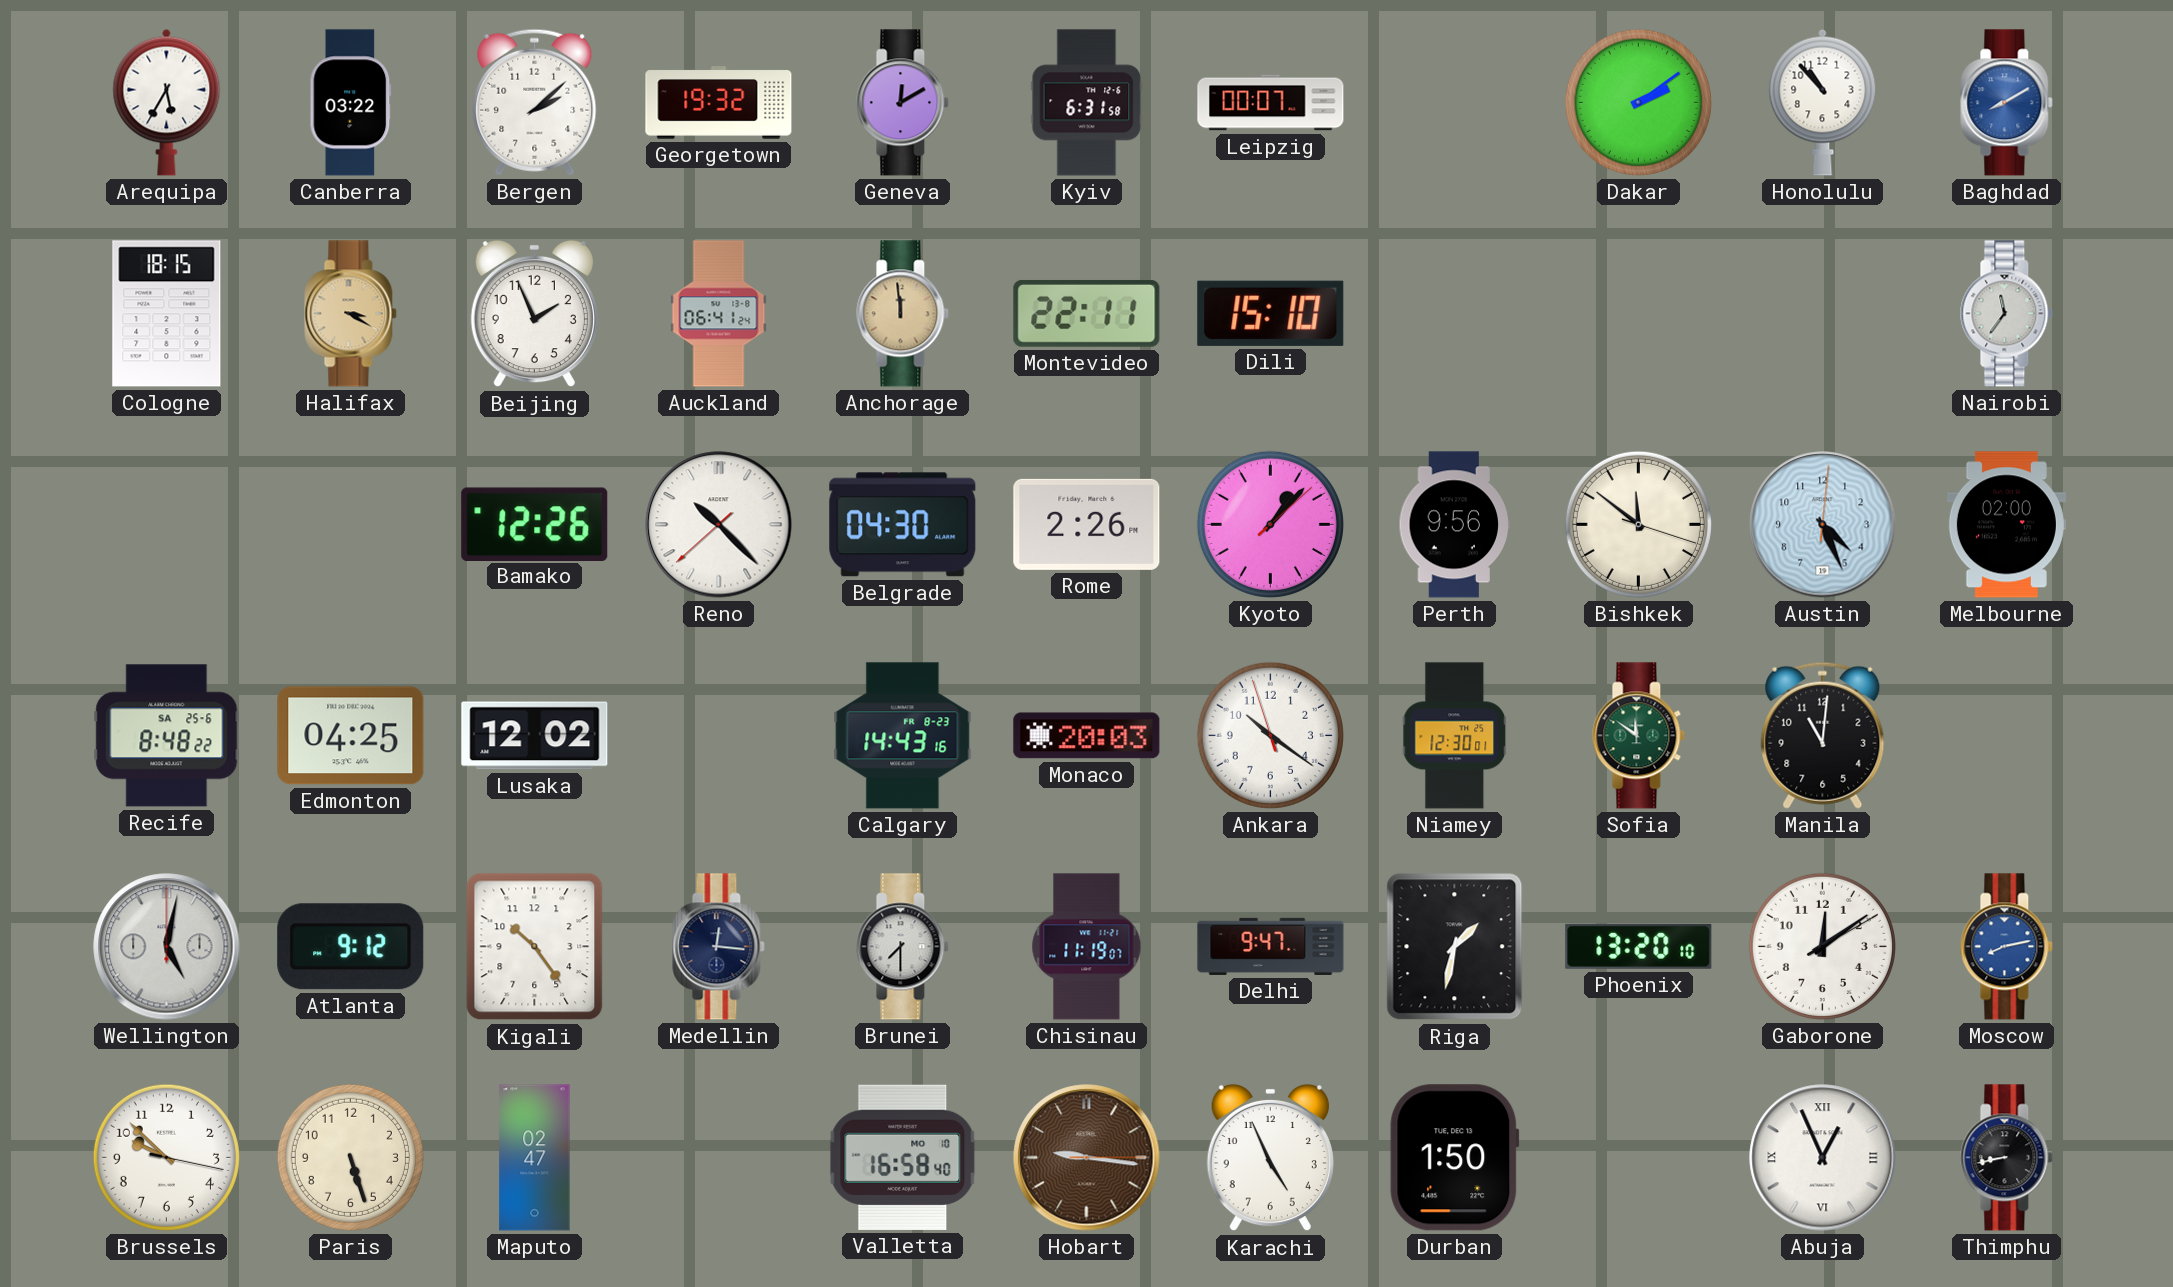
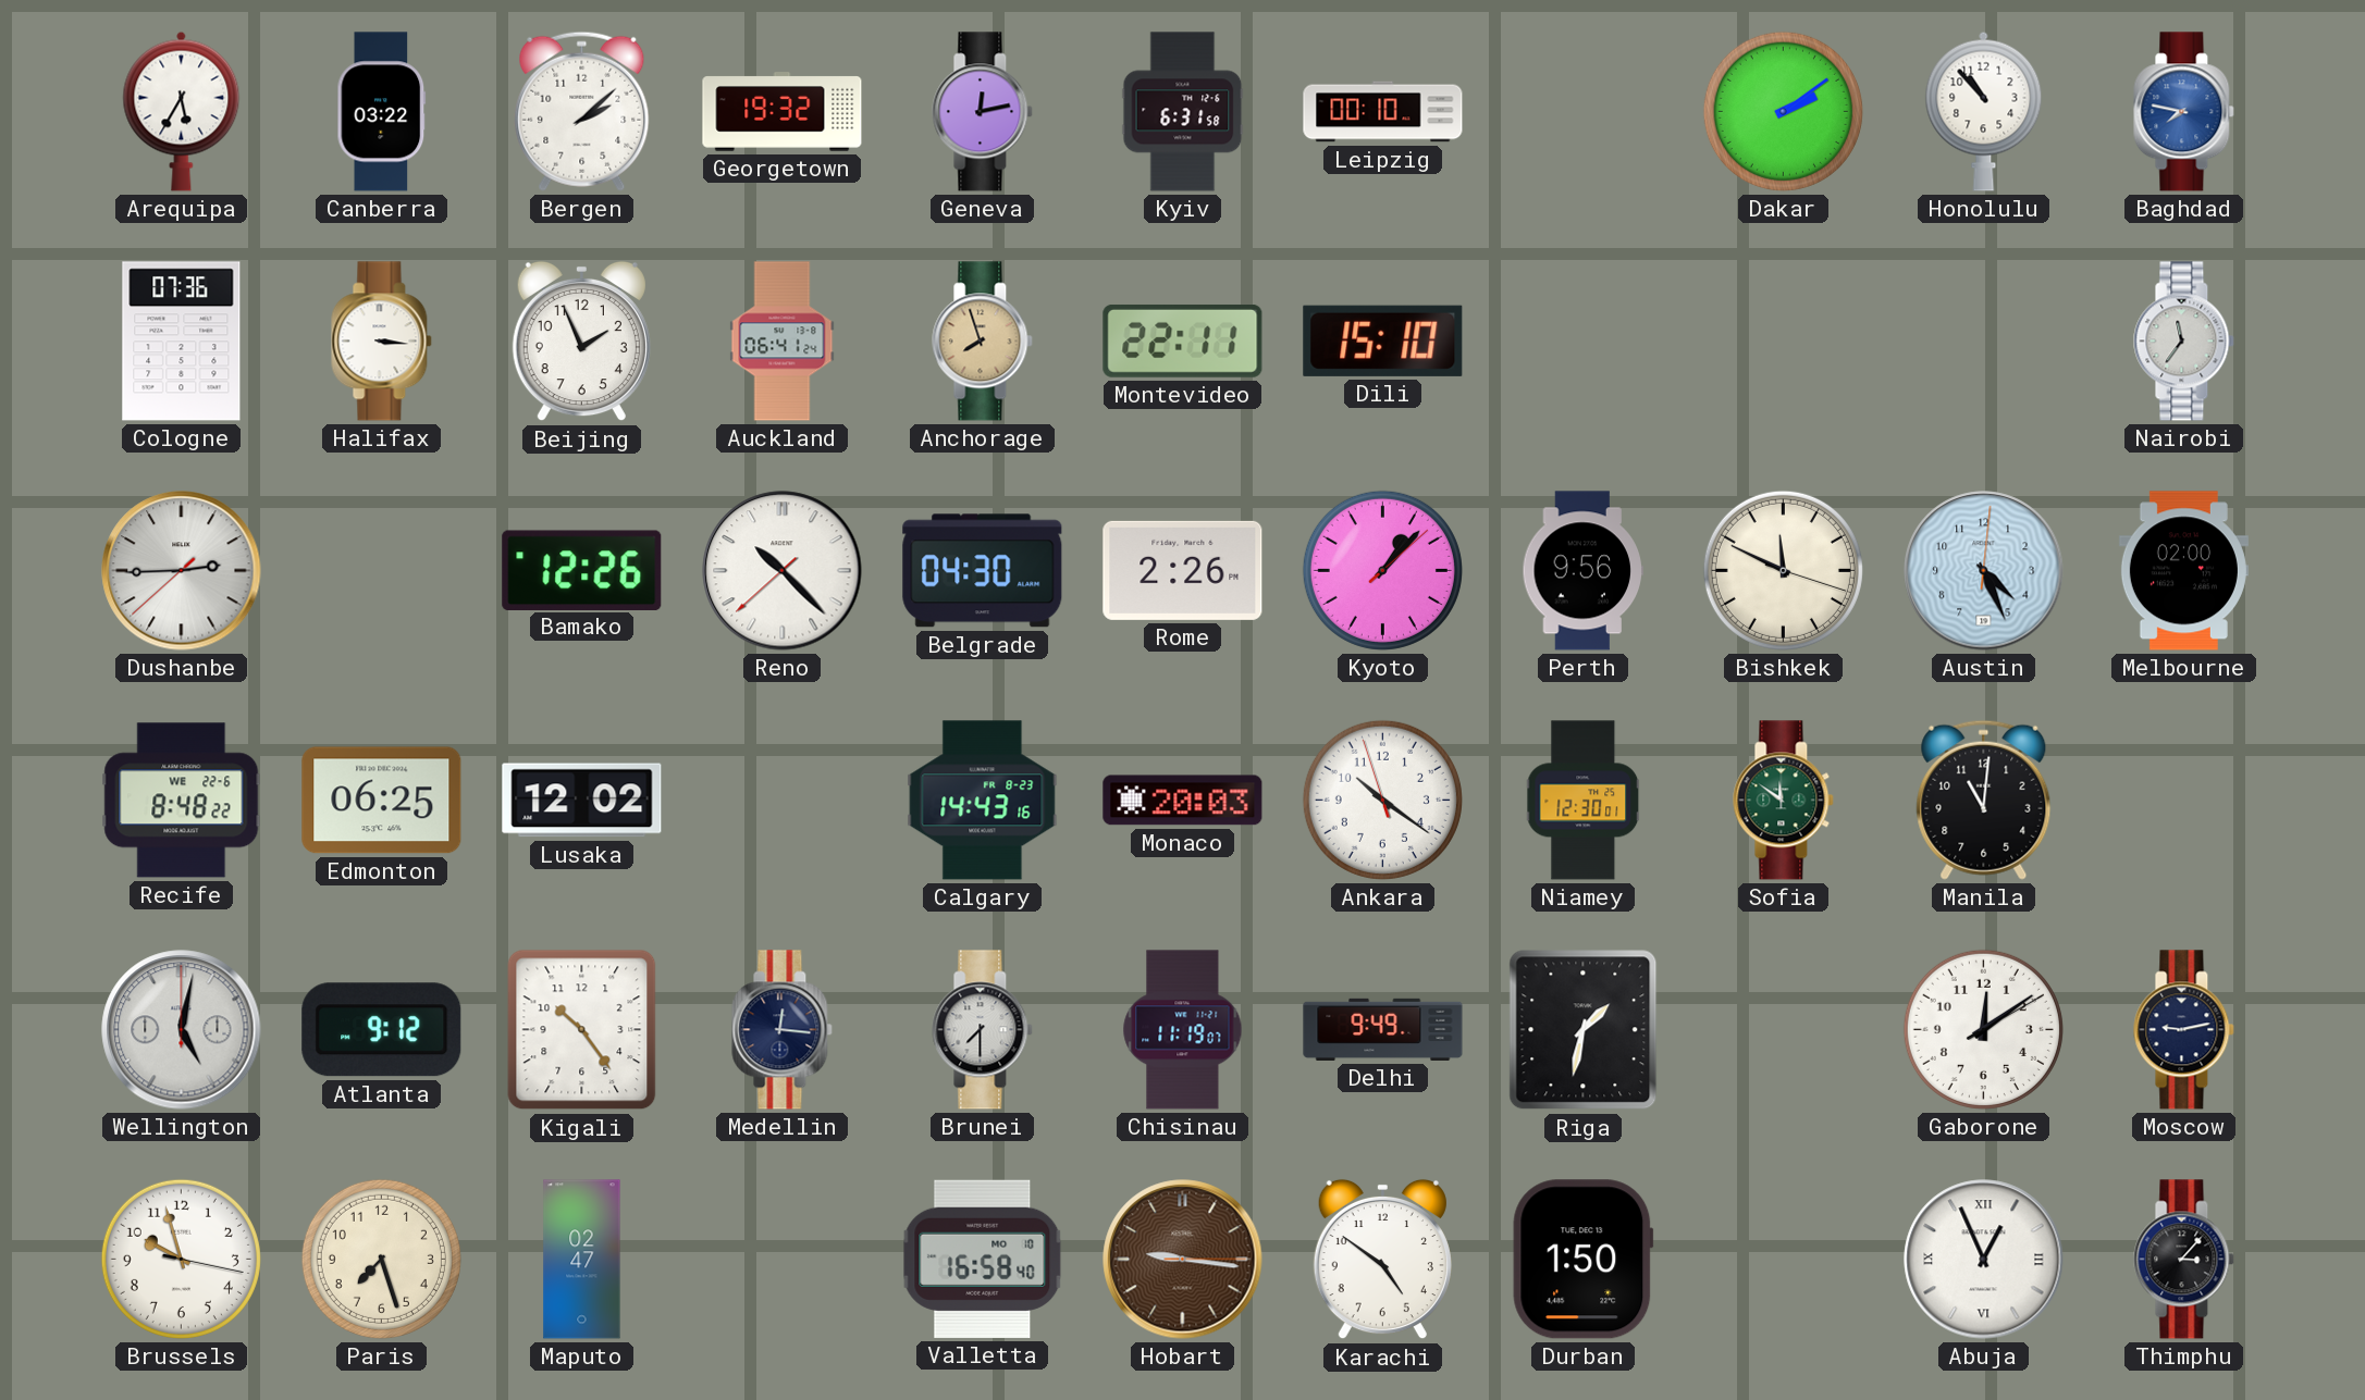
Geneva: 12:10 -> 12:13 (983, 112)
Leipzig: 00:07 -> 00:10 (1383, 112)
Baghdad: 8:10 -> 7:47 (2184, 112)
Cologne: 18:15 -> 07:36 (182, 342)
Halifax: 3:20 -> 3:16 (382, 342)
Halifax dial: champagne -> white (382, 342)
Anchorage: 11:59 -> 7:57 (983, 342)
Dushanbe: none -> 2:44 (182, 571)
Bishkek: 11:51 -> 11:49 (1783, 570)
Recife date: SA 25-6 -> WE 22-6 (182, 801)
Edmonton: 04:25 -> 06:25 (382, 801)
Delhi: 9:47 -> 9:49 (1383, 1029)
Phoenix: 13:20 -> none (1639, 946)
Moscow: 8:13 -> 9:13 (2184, 1030)
Moscow dial: blue -> navy (2184, 1030)
Brussels: 9:52 -> 9:57 (181, 1259)
Paris: 5:27 -> 7:27 (381, 1259)
Karachi: 4:56 -> 4:51 (1382, 1260)
Thimphu: 8:43 -> 3:07 (2184, 1260)
